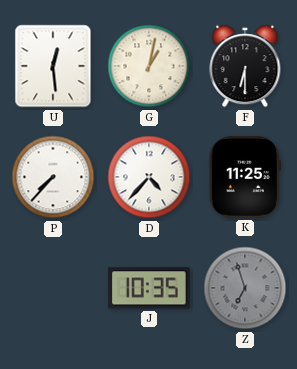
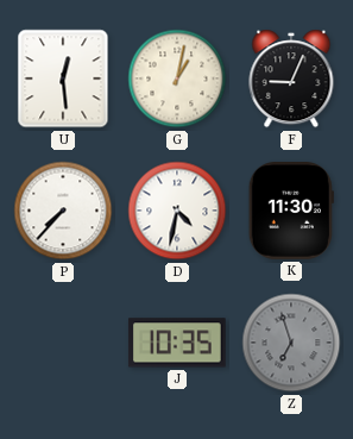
F: 6:30 -> 9:04 (291, 79)
D: 4:37 -> 4:32 (177, 211)
K: 11:25 -> 11:30 (291, 212)
